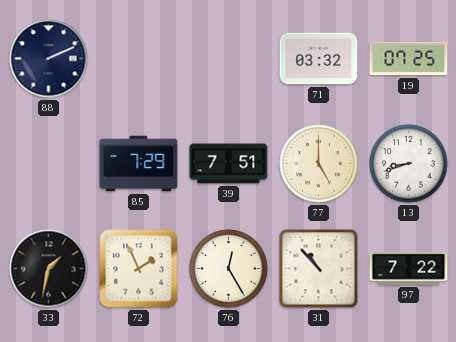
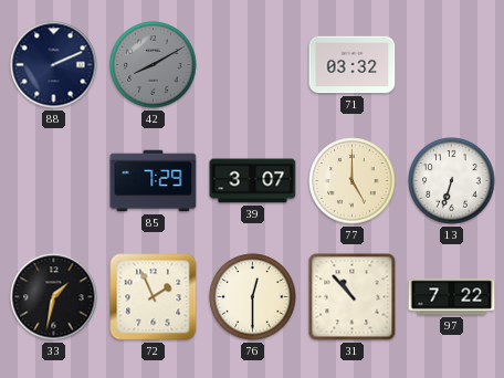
42: none -> 8:10 (154, 65)
19: 07:25 -> none (409, 59)
39: 7:51 -> 3:07 (253, 181)
13: 8:42 -> 6:33 (452, 181)
76: 12:25 -> 12:30 (253, 297)
